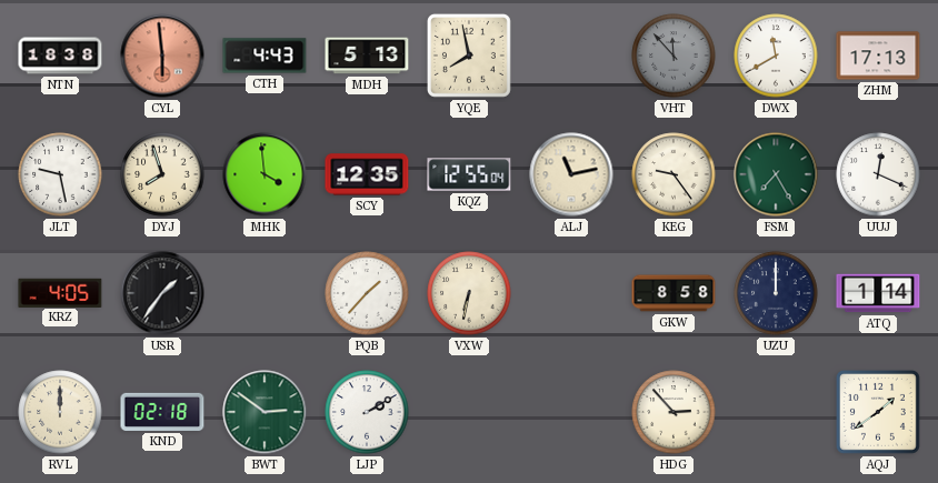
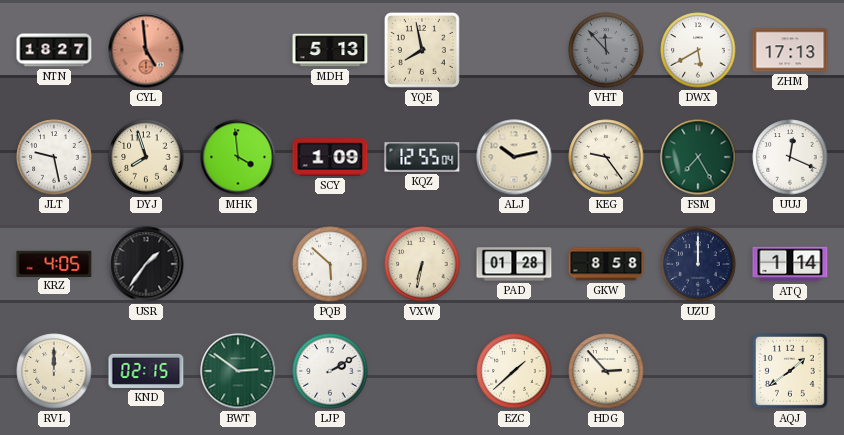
NTN: 18:38 -> 18:27 (54, 50)
CYL: 5:59 -> 4:59 (146, 50)
CTH: 4:43 -> none (265, 56)
DWX: 11:40 -> 5:40 (698, 50)
SCY: 12:35 -> 1:09 (330, 157)
ALJ: 11:13 -> 10:13 (514, 157)
PQB: 1:37 -> 5:52 (330, 264)
PAD: none -> 01:28 (514, 264)
KND: 02:18 -> 02:15 (146, 371)
EZC: none -> 1:38 (514, 371)
